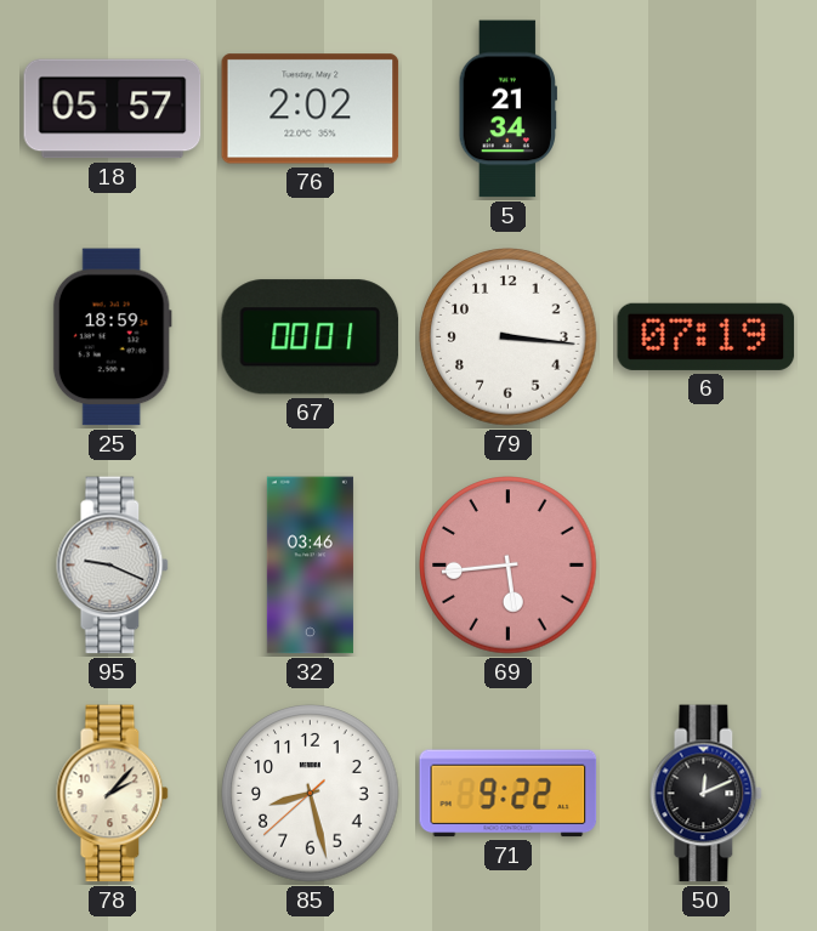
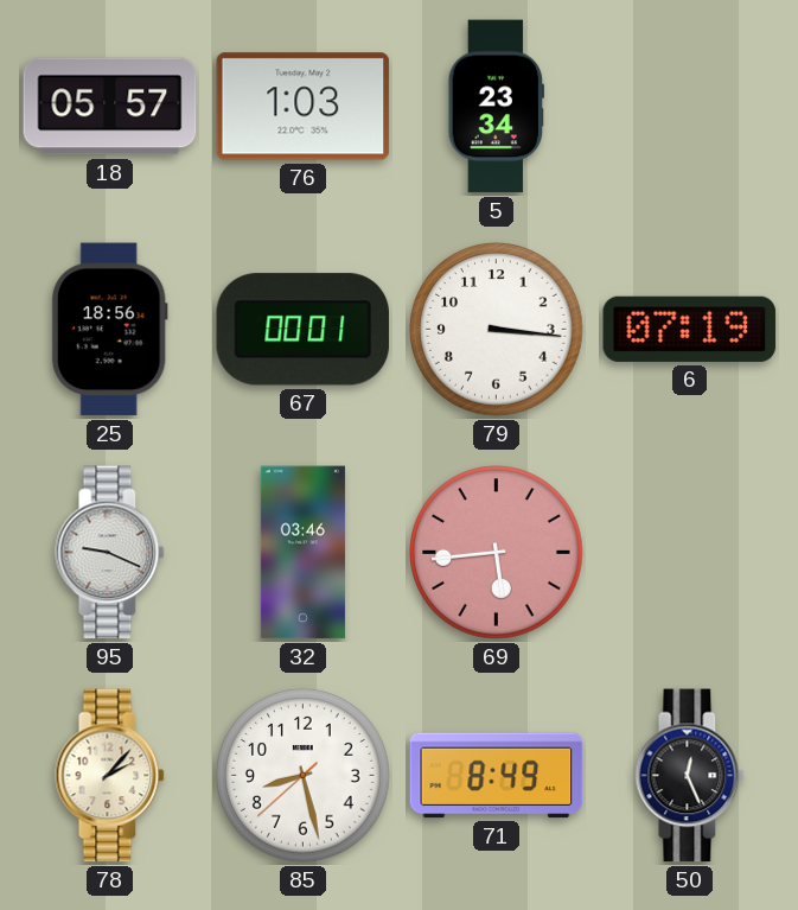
76: 2:02 -> 1:03 (304, 107)
5: 21:34 -> 23:34 (496, 107)
25: 18:59 -> 18:56 (109, 330)
71: 9:22 -> 8:49 (497, 776)
50: 12:11 -> 12:26 (690, 776)
